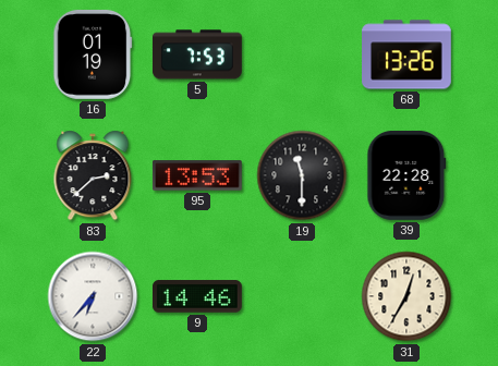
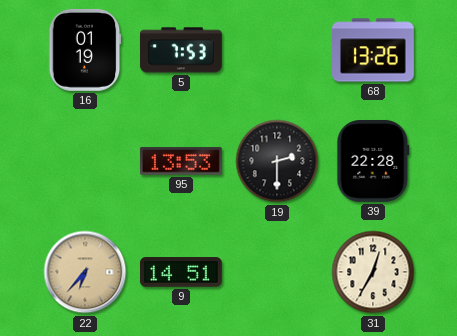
83: 2:38 -> none (93, 175)
19: 11:30 -> 2:30 (277, 161)
22 dial: white -> champagne (85, 272)
9: 14:46 -> 14:51 (181, 272)
